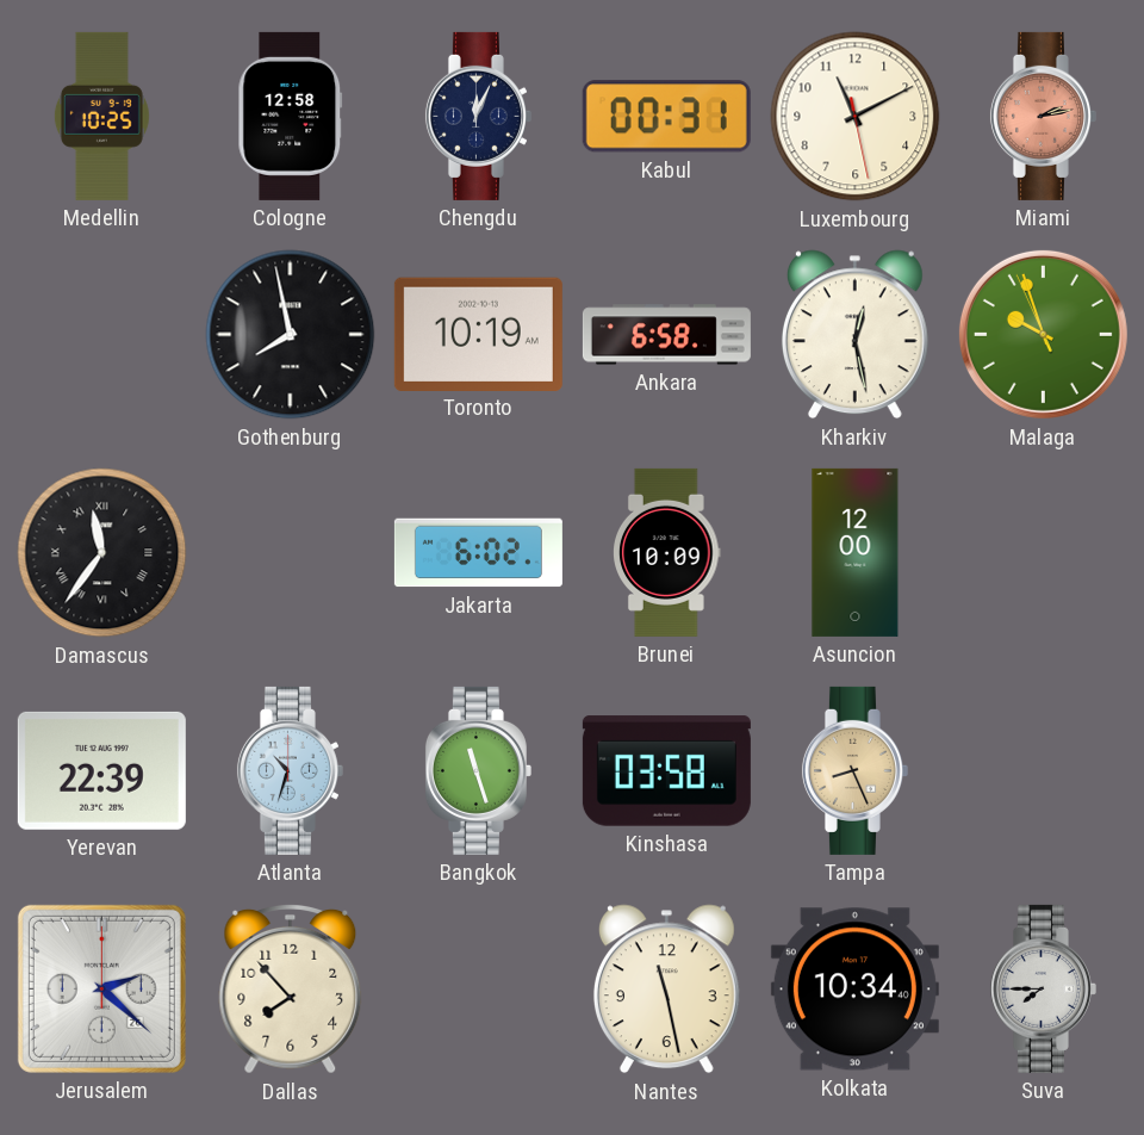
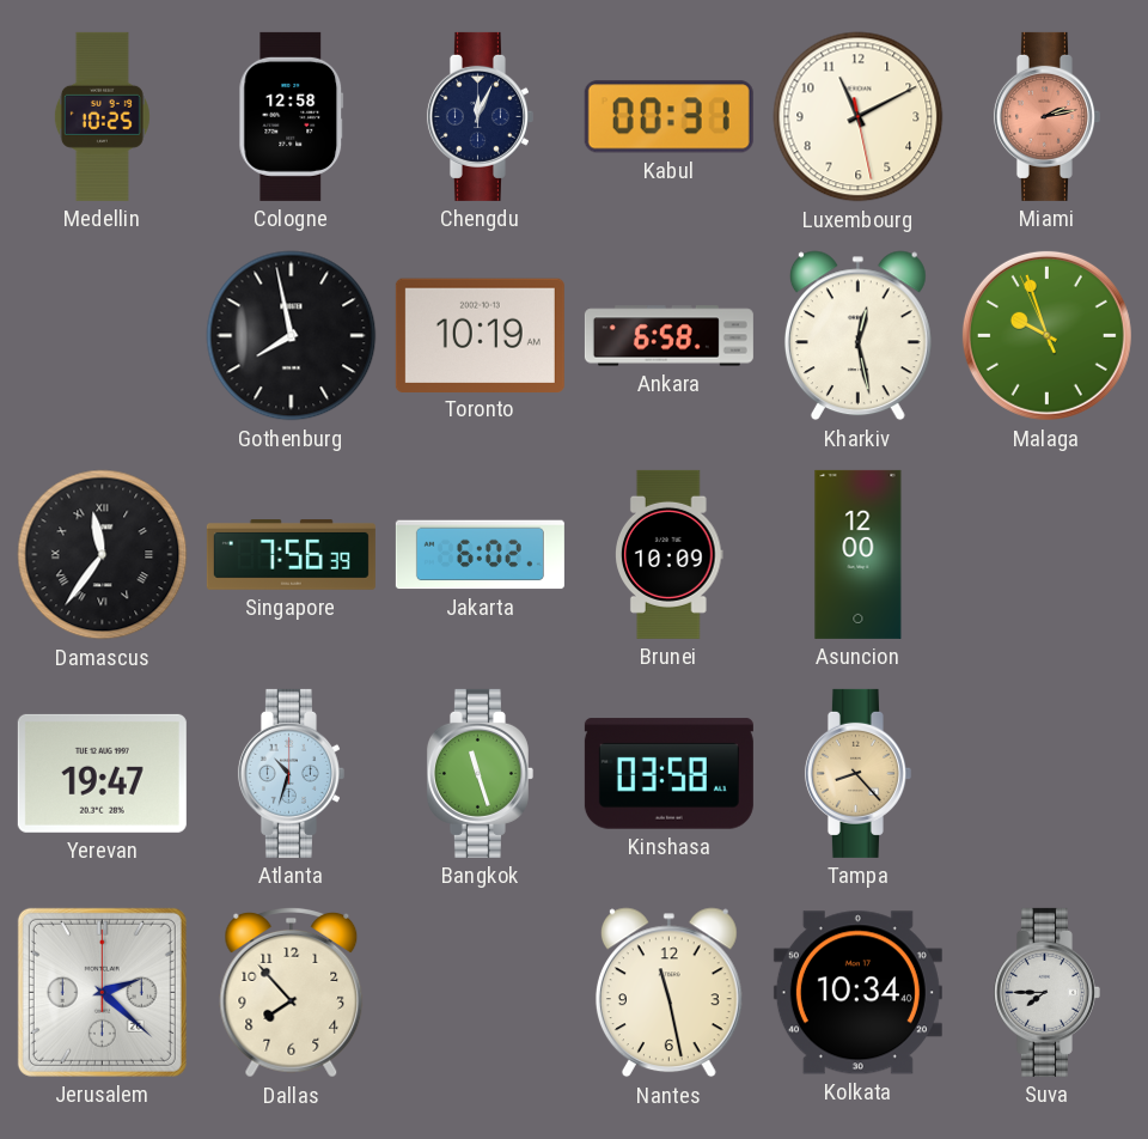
Singapore: none -> 7:56 (291, 555)
Yerevan: 22:39 -> 19:47 (102, 773)
Tampa: 8:26 -> 8:23 (857, 773)
